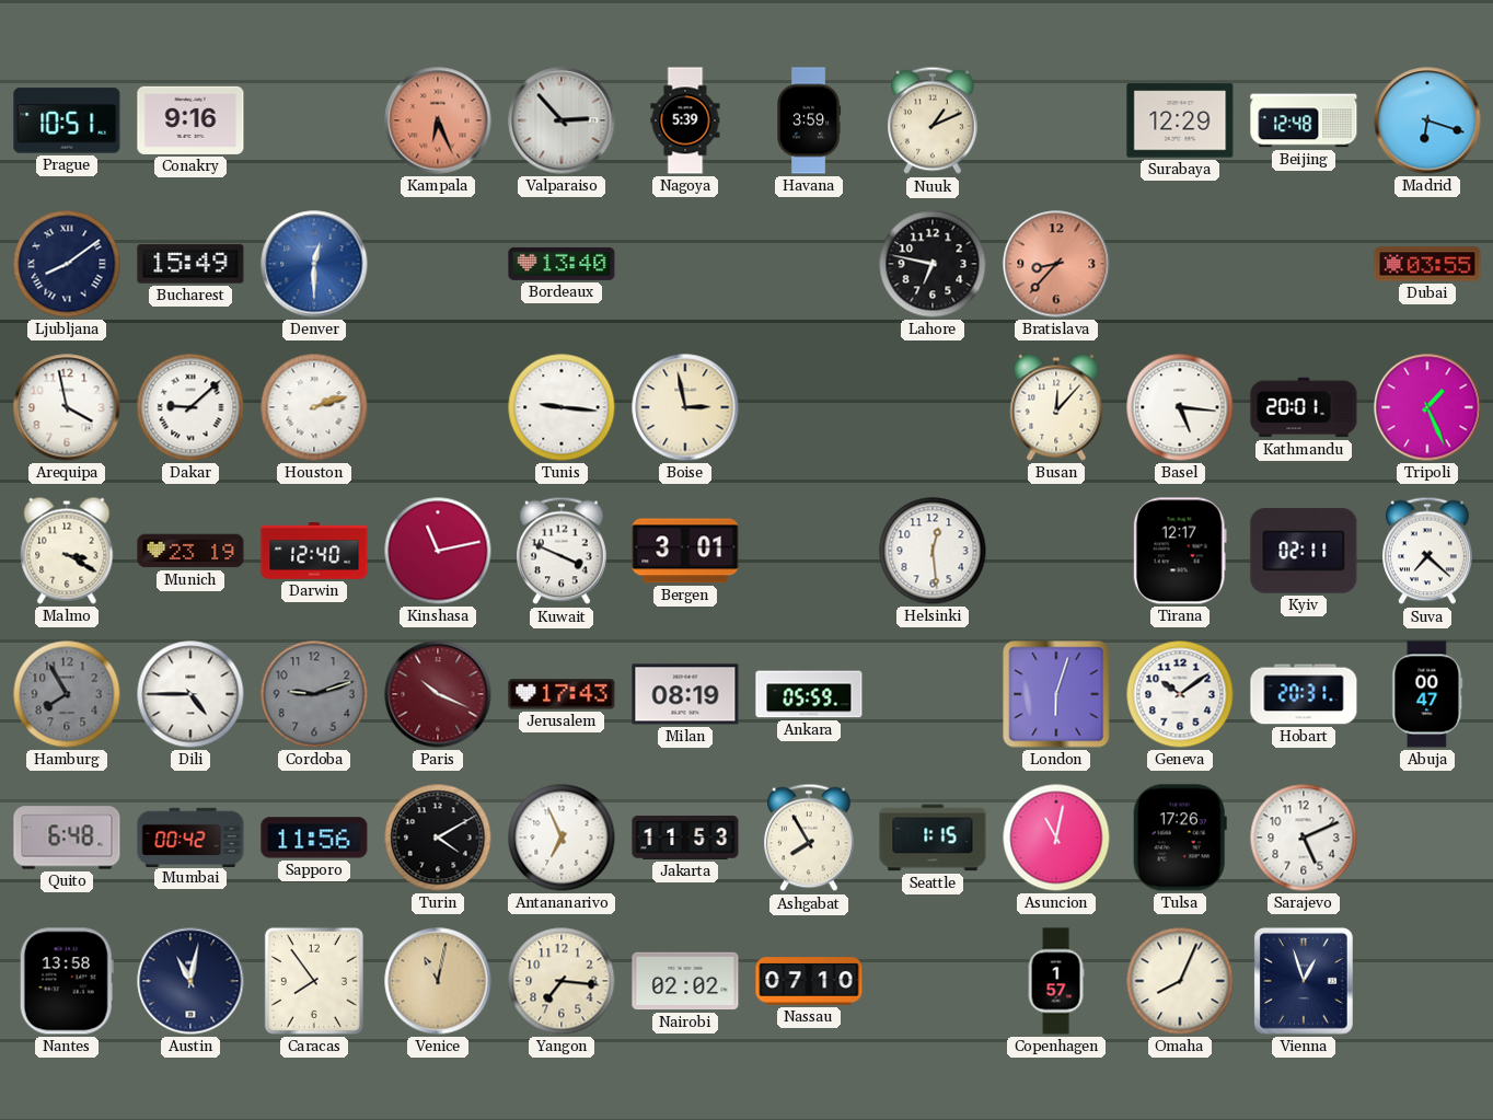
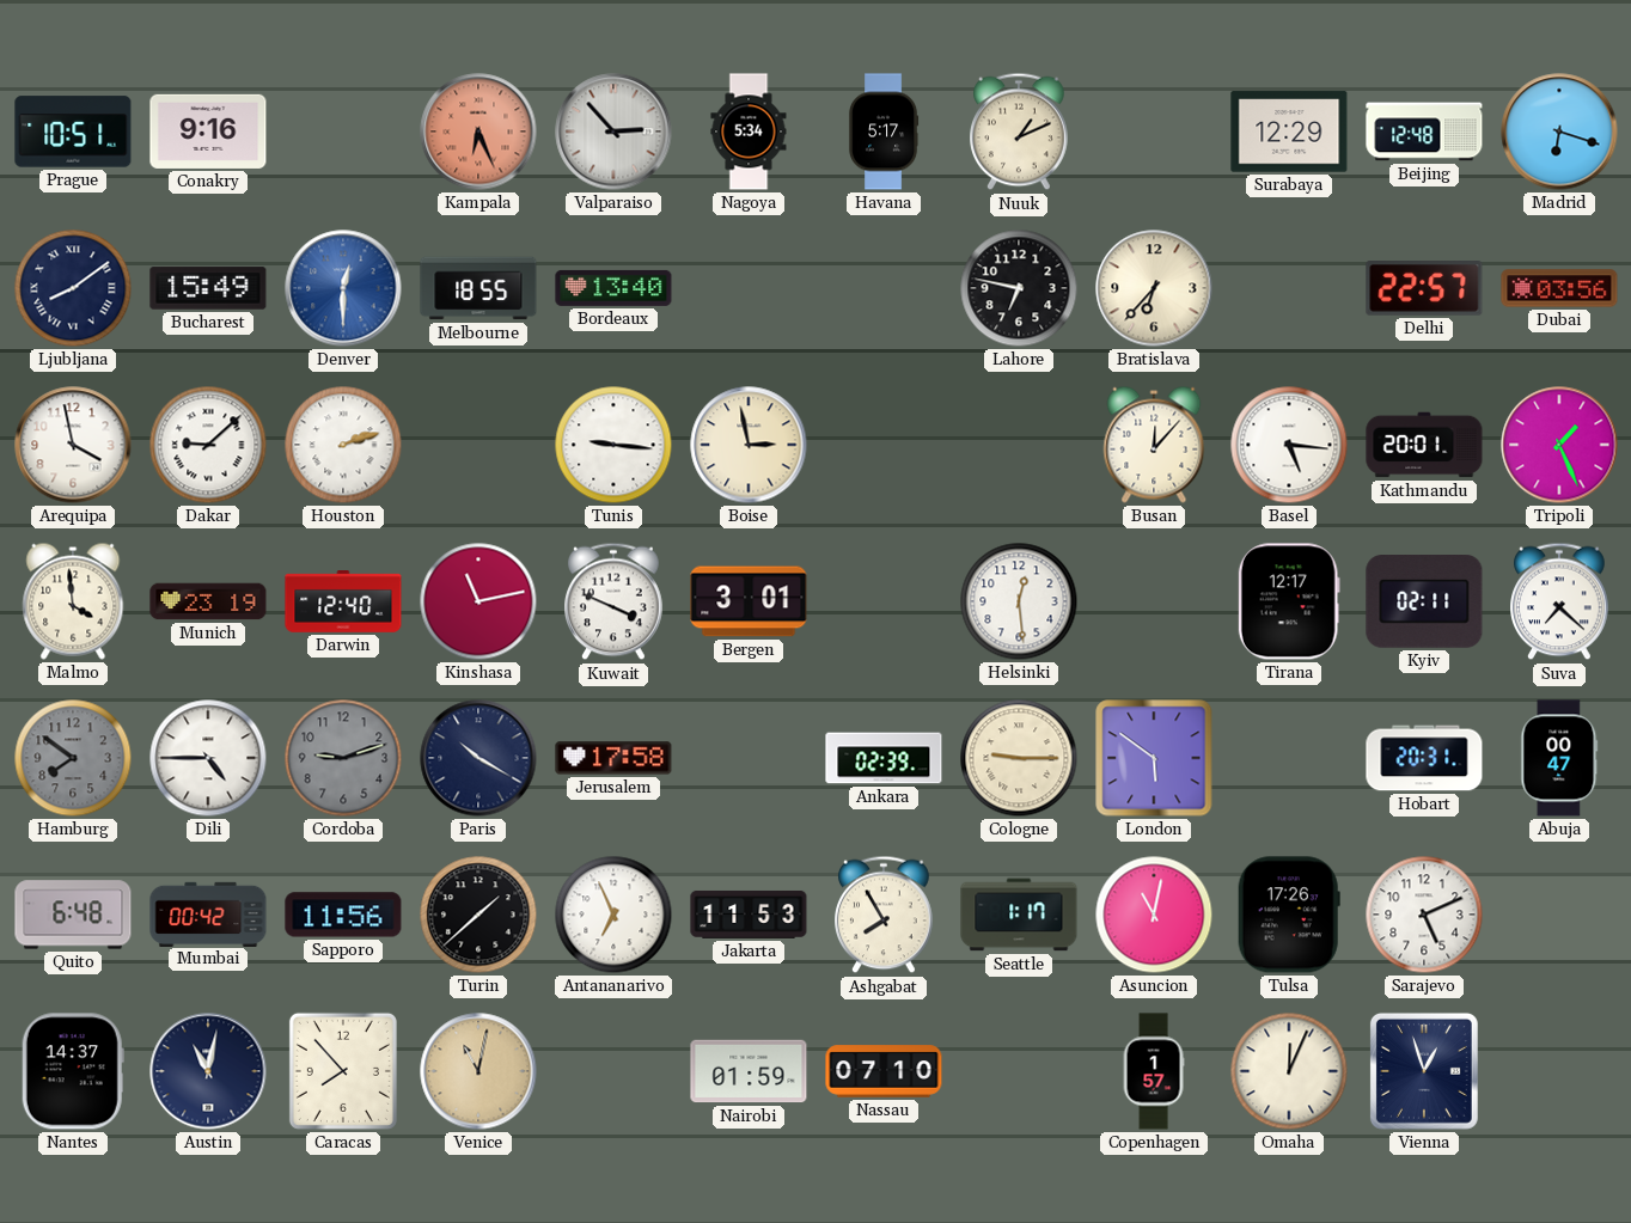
Nagoya: 5:39 -> 5:34 (749, 132)
Havana: 3:59 -> 5:17 (884, 132)
Melbourne: none -> 18:55 (478, 288)
Bratislava: 8:37 -> 6:37 (1154, 288)
Bratislava dial: salmon -> cream (1154, 288)
Delhi: none -> 22:57 (1424, 289)
Dubai: 03:55 -> 03:56 (1559, 288)
Malmo: 3:20 -> 3:59 (73, 601)
Hamburg: 7:55 -> 7:51 (73, 758)
Paris: 10:19 -> 10:20 (478, 758)
Paris dial: burgundy -> navy (478, 758)
Jerusalem: 17:43 -> 17:58 (613, 758)
Milan: 08:19 -> none (685, 694)
Ankara: 05:59 -> 02:39 (884, 758)
Cologne: none -> 9:15 (1019, 758)
London: 6:03 -> 5:51 (1154, 758)
Geneva: 10:09 -> none (1180, 694)
Turin: 4:10 -> 1:38 (478, 915)
Seattle: 1:15 -> 1:17 (1019, 915)
Nantes: 13:58 -> 14:37 (73, 1071)
Caracas: 7:54 -> 7:53 (343, 1071)
Yangon: 7:16 -> none (562, 981)
Nairobi: 02:02 -> 01:59 (749, 1071)
Omaha: 8:04 -> 12:04 (1289, 1071)
